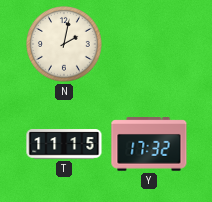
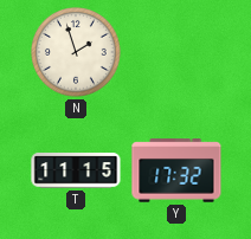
N: 2:02 -> 1:57 (77, 53)
